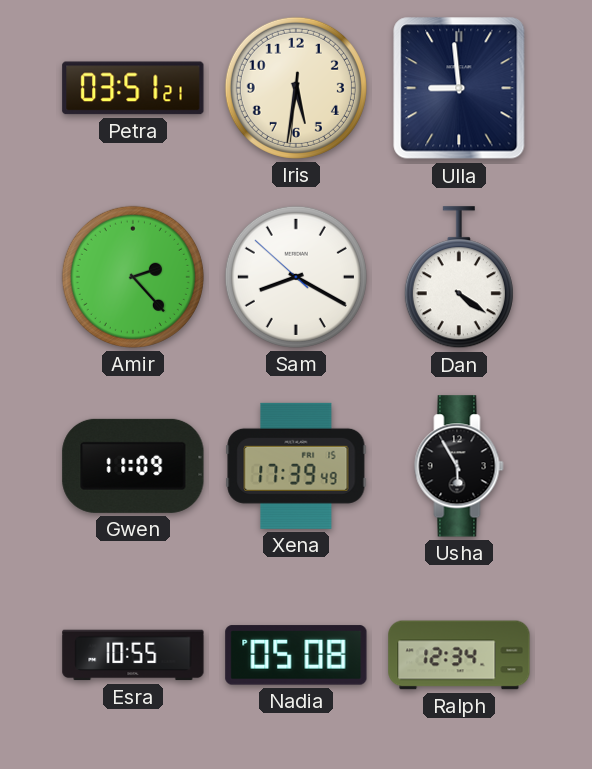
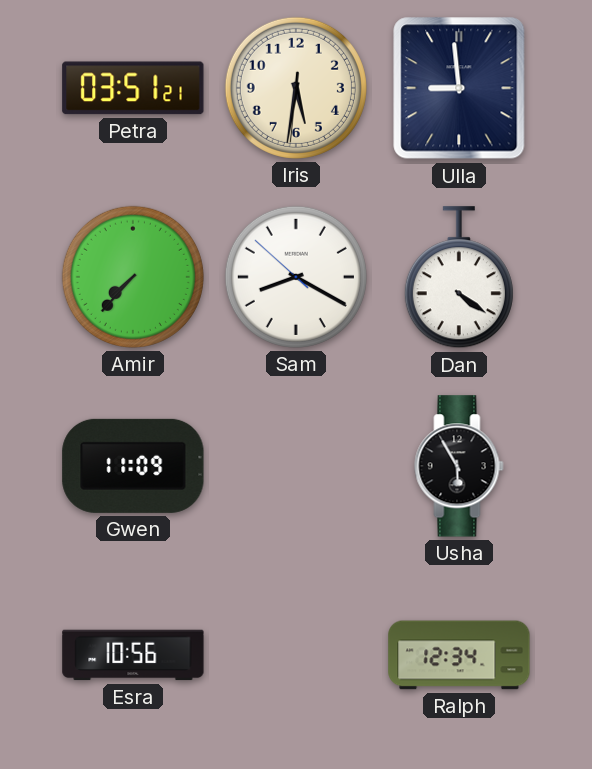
Amir: 2:23 -> 7:37 (133, 277)
Xena: 17:39 -> none (296, 466)
Esra: 10:55 -> 10:56 (133, 655)
Nadia: 05:08 -> none (296, 655)
